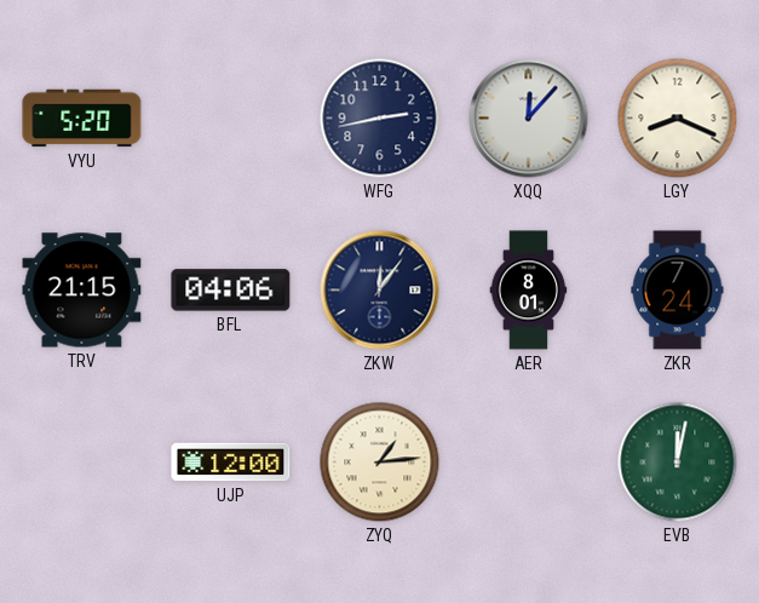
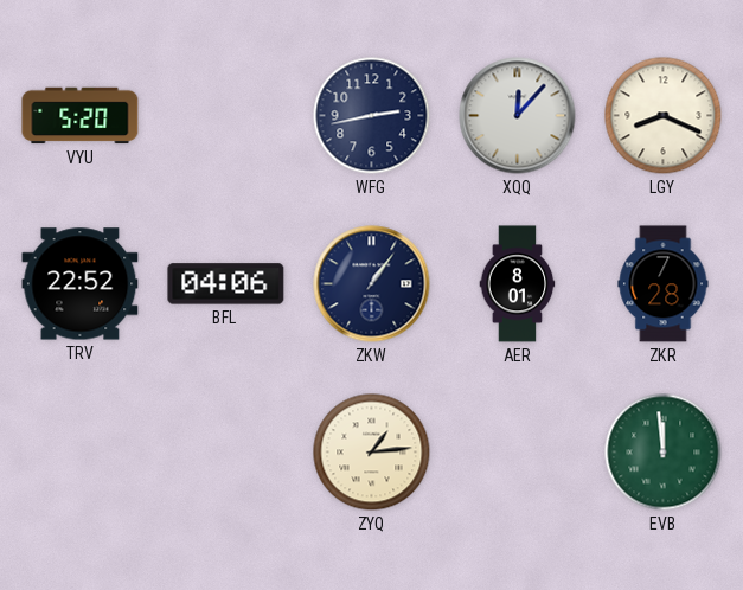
TRV: 21:15 -> 22:52 (81, 284)
ZKW: 12:06 -> 1:06 (372, 284)
ZKR: 7:24 -> 7:28 (664, 284)
UJP: 12:00 -> none (231, 463)
EVB: 12:02 -> 11:59 (664, 453)
